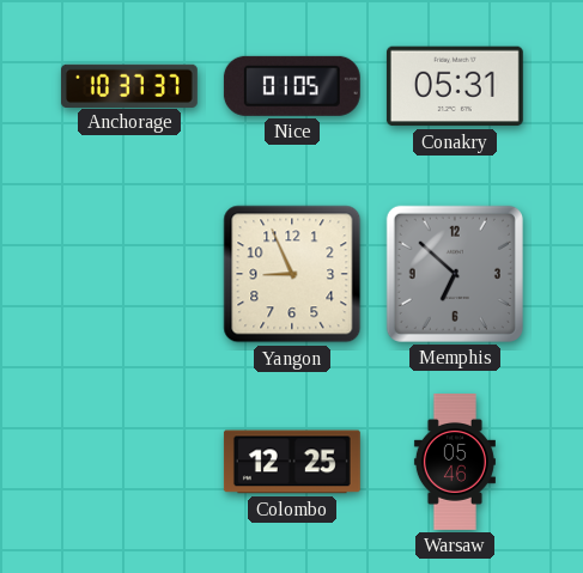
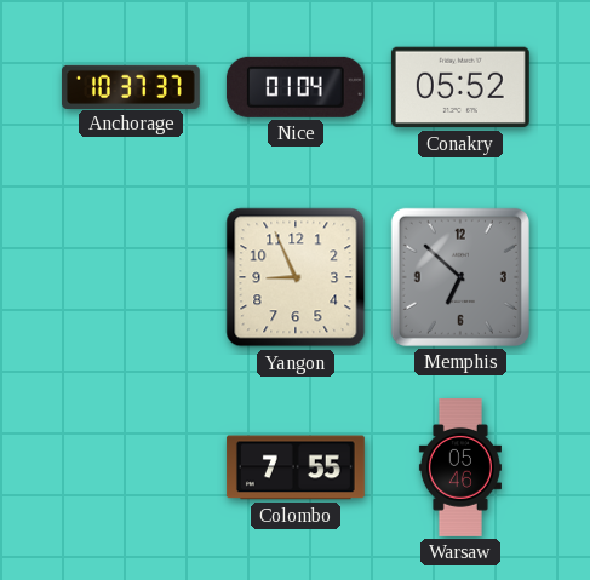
Nice: 01:05 -> 01:04 (296, 87)
Conakry: 05:31 -> 05:52 (460, 87)
Colombo: 12:25 -> 7:55 (296, 467)
